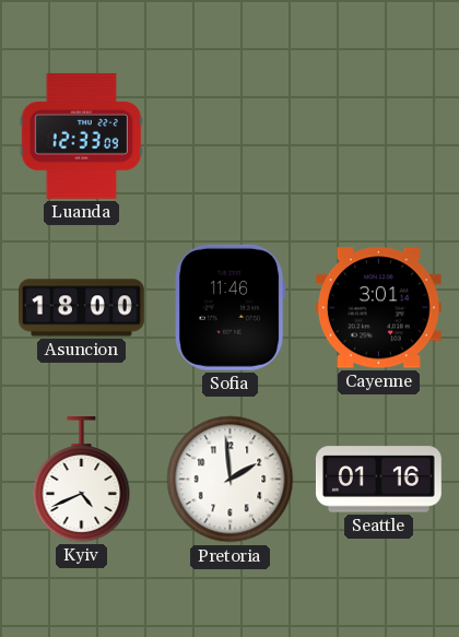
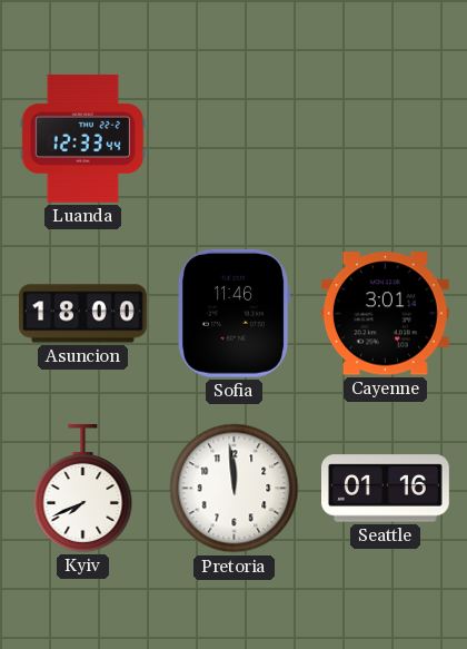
Luanda: 12:33:09 -> 12:33:44 (82, 138)
Kyiv: 4:41 -> 7:41 (83, 488)
Pretoria: 1:59 -> 11:59 (235, 489)
